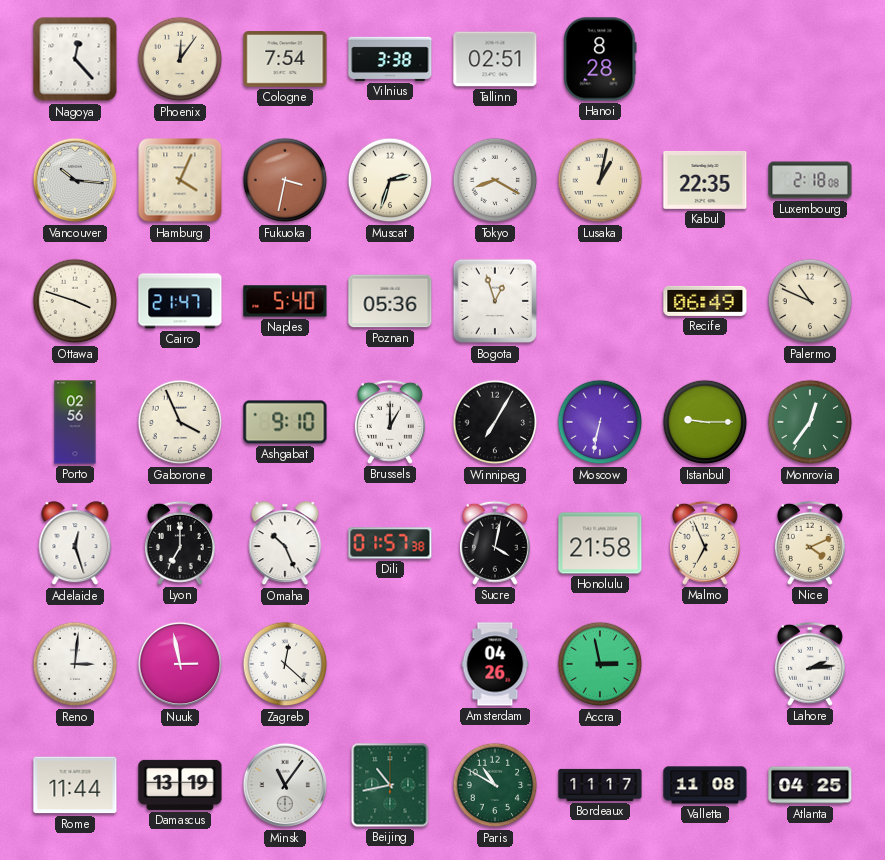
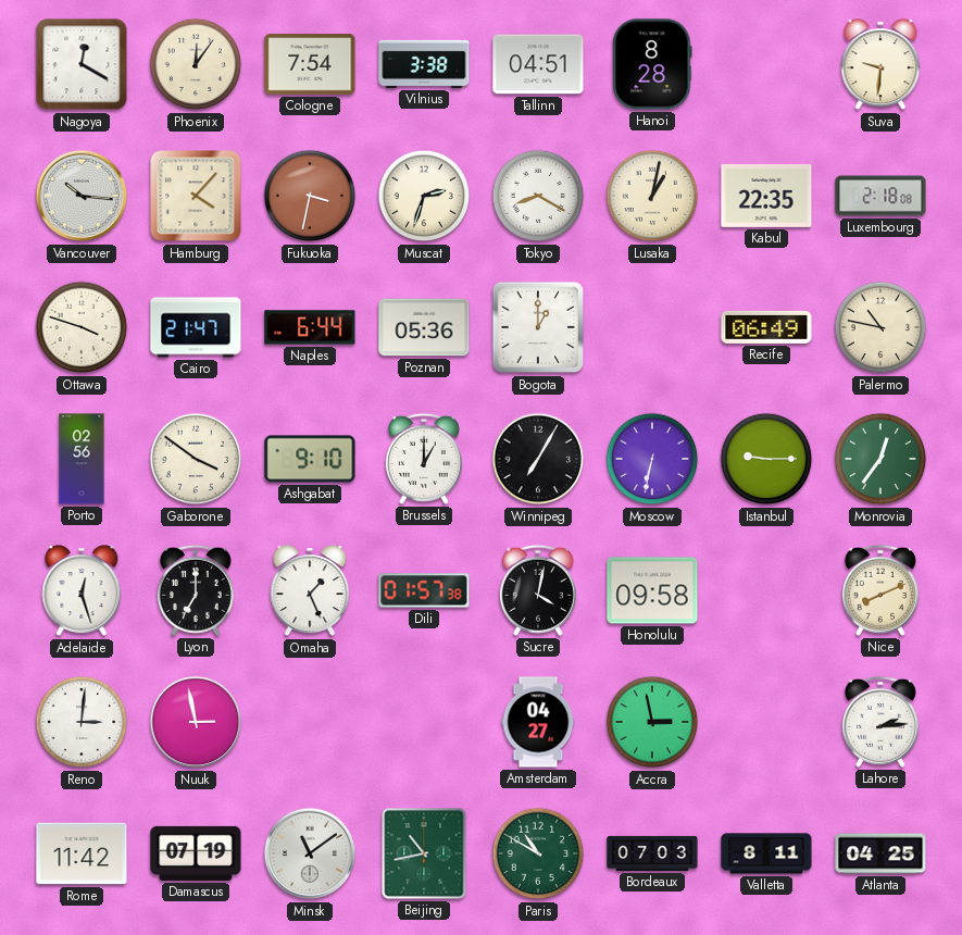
Nagoya: 12:23 -> 12:20 (82, 64)
Tallinn: 02:51 -> 04:51 (538, 64)
Suva: none -> 9:31 (880, 65)
Hamburg: 4:04 -> 4:07 (196, 196)
Naples: 5:40 -> 6:44 (310, 327)
Bogota: 12:57 -> 1:00 (538, 327)
Palermo: 10:49 -> 10:47 (880, 327)
Gaborone: 3:56 -> 3:51 (196, 459)
Omaha: 10:26 -> 1:26 (310, 591)
Honolulu: 21:58 -> 09:58 (652, 590)
Malmo: 6:56 -> none (705, 543)
Nice: 4:11 -> 8:11 (880, 590)
Zagreb: 12:22 -> none (285, 664)
Amsterdam: 04:26 -> 04:27 (538, 722)
Rome: 11:44 -> 11:42 (82, 853)
Damascus: 13:19 -> 07:19 (196, 853)
Minsk: 11:06 -> 11:09 (310, 853)
Bordeaux: 11:17 -> 07:03 (652, 853)
Valletta: 11:08 -> 8:11 (766, 853)
